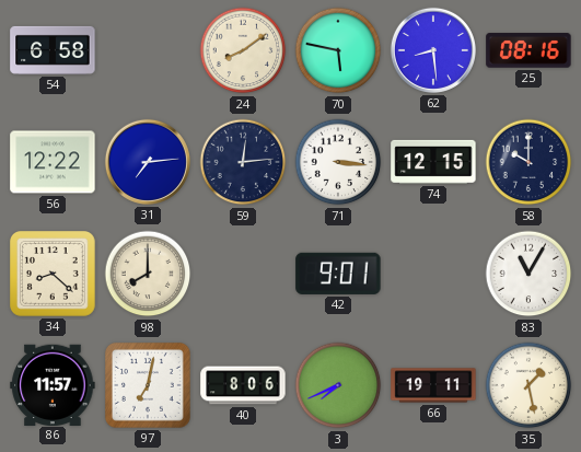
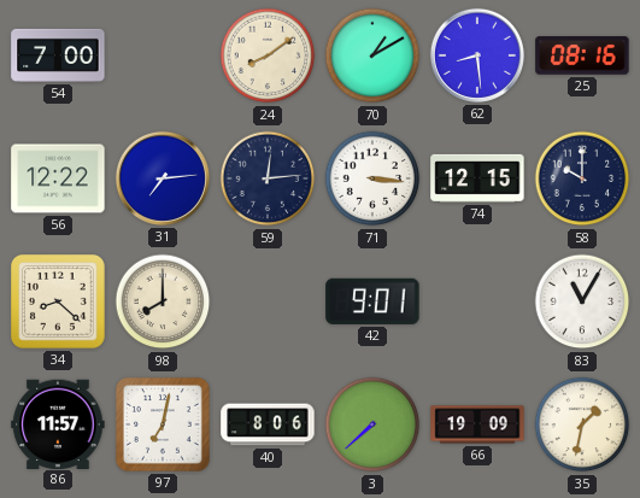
54: 6:58 -> 7:00 (58, 55)
70: 5:47 -> 1:10 (372, 55)
3: 7:41 -> 7:38 (372, 424)
66: 19:11 -> 19:09 (477, 424)
35: 1:28 -> 1:32 (582, 424)
